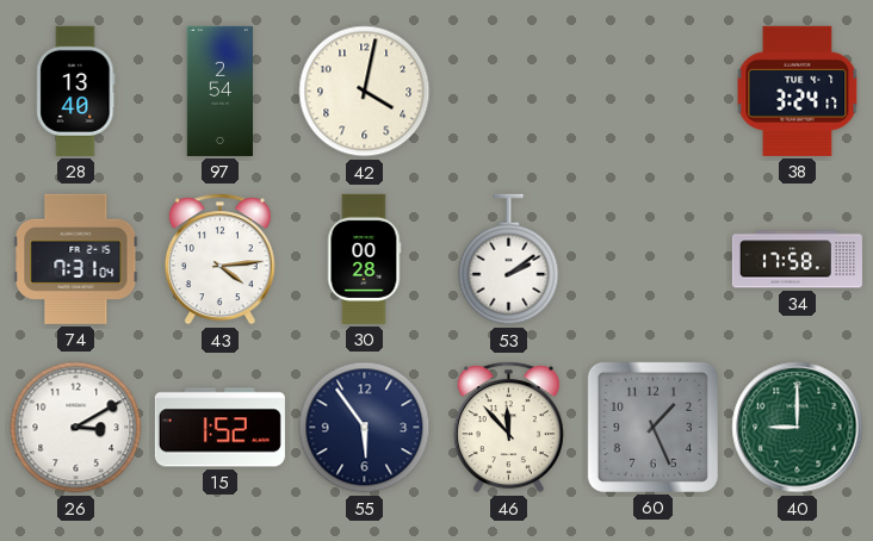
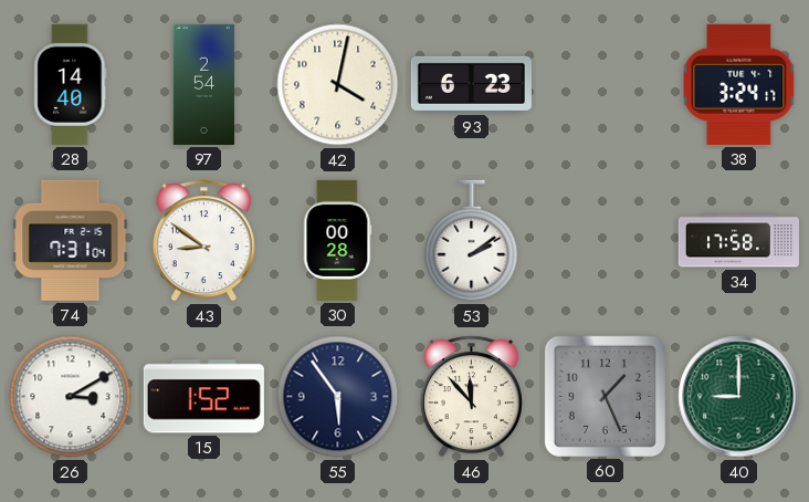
28: 13:40 -> 14:40 (71, 84)
93: none -> 6:23 (471, 84)
43: 4:14 -> 8:51 (203, 241)
